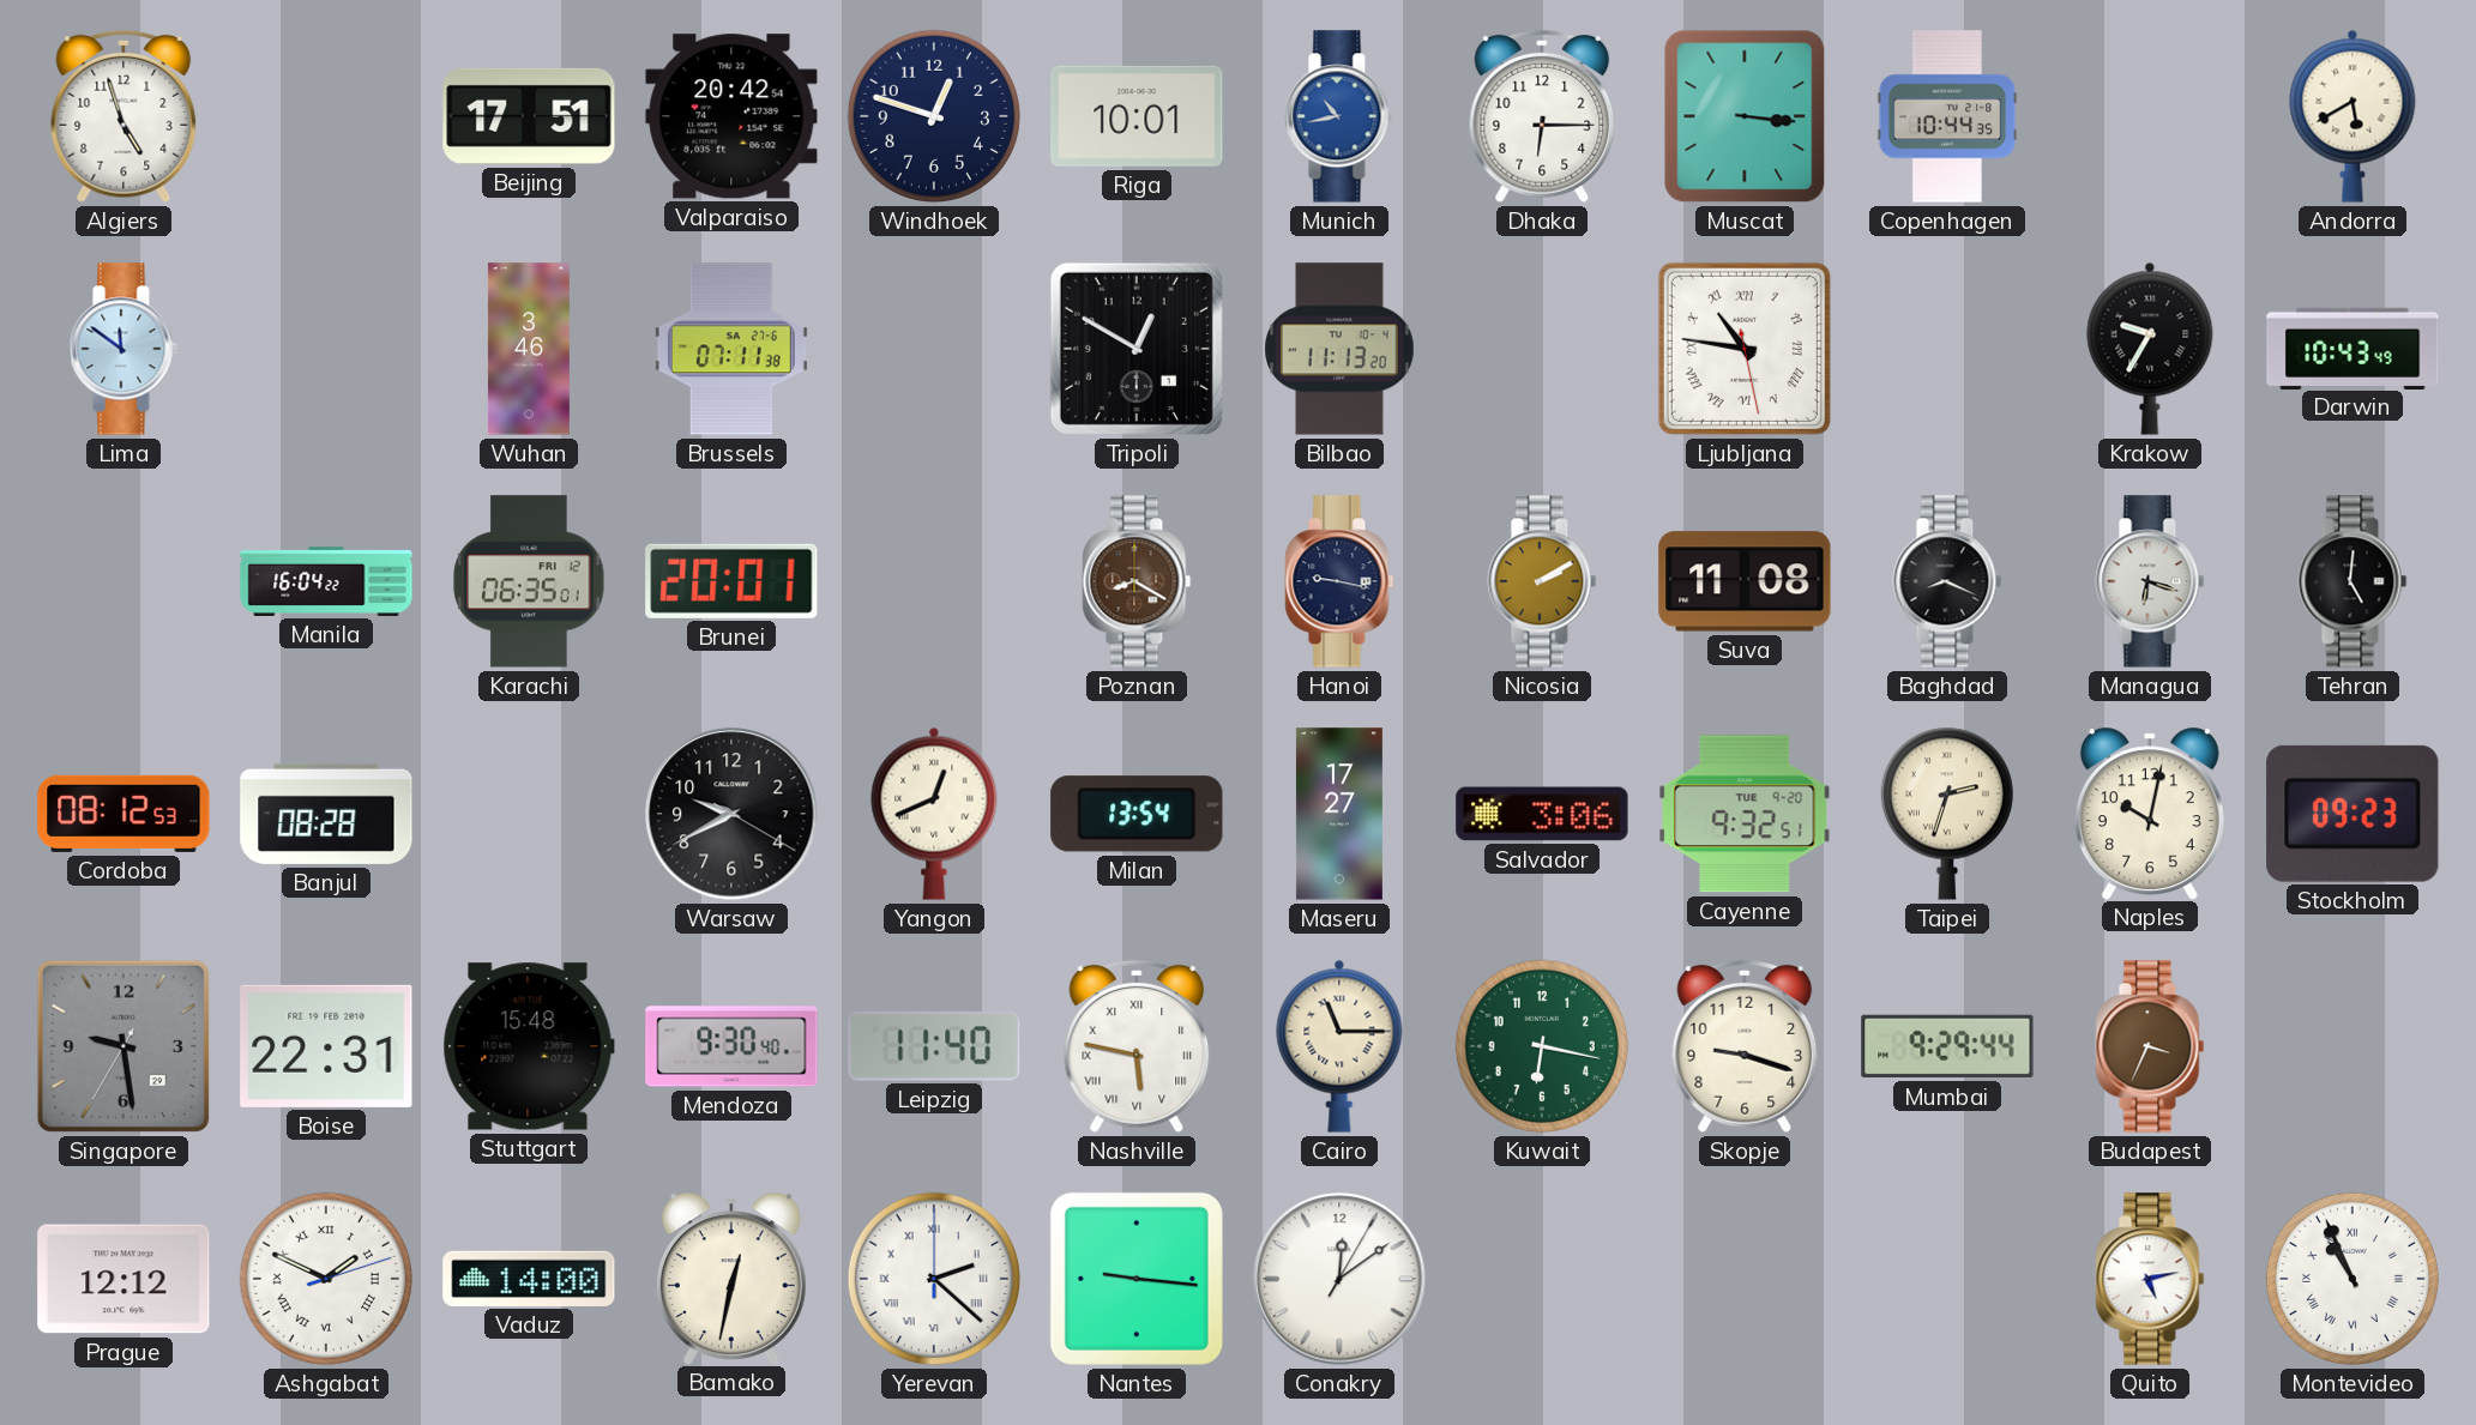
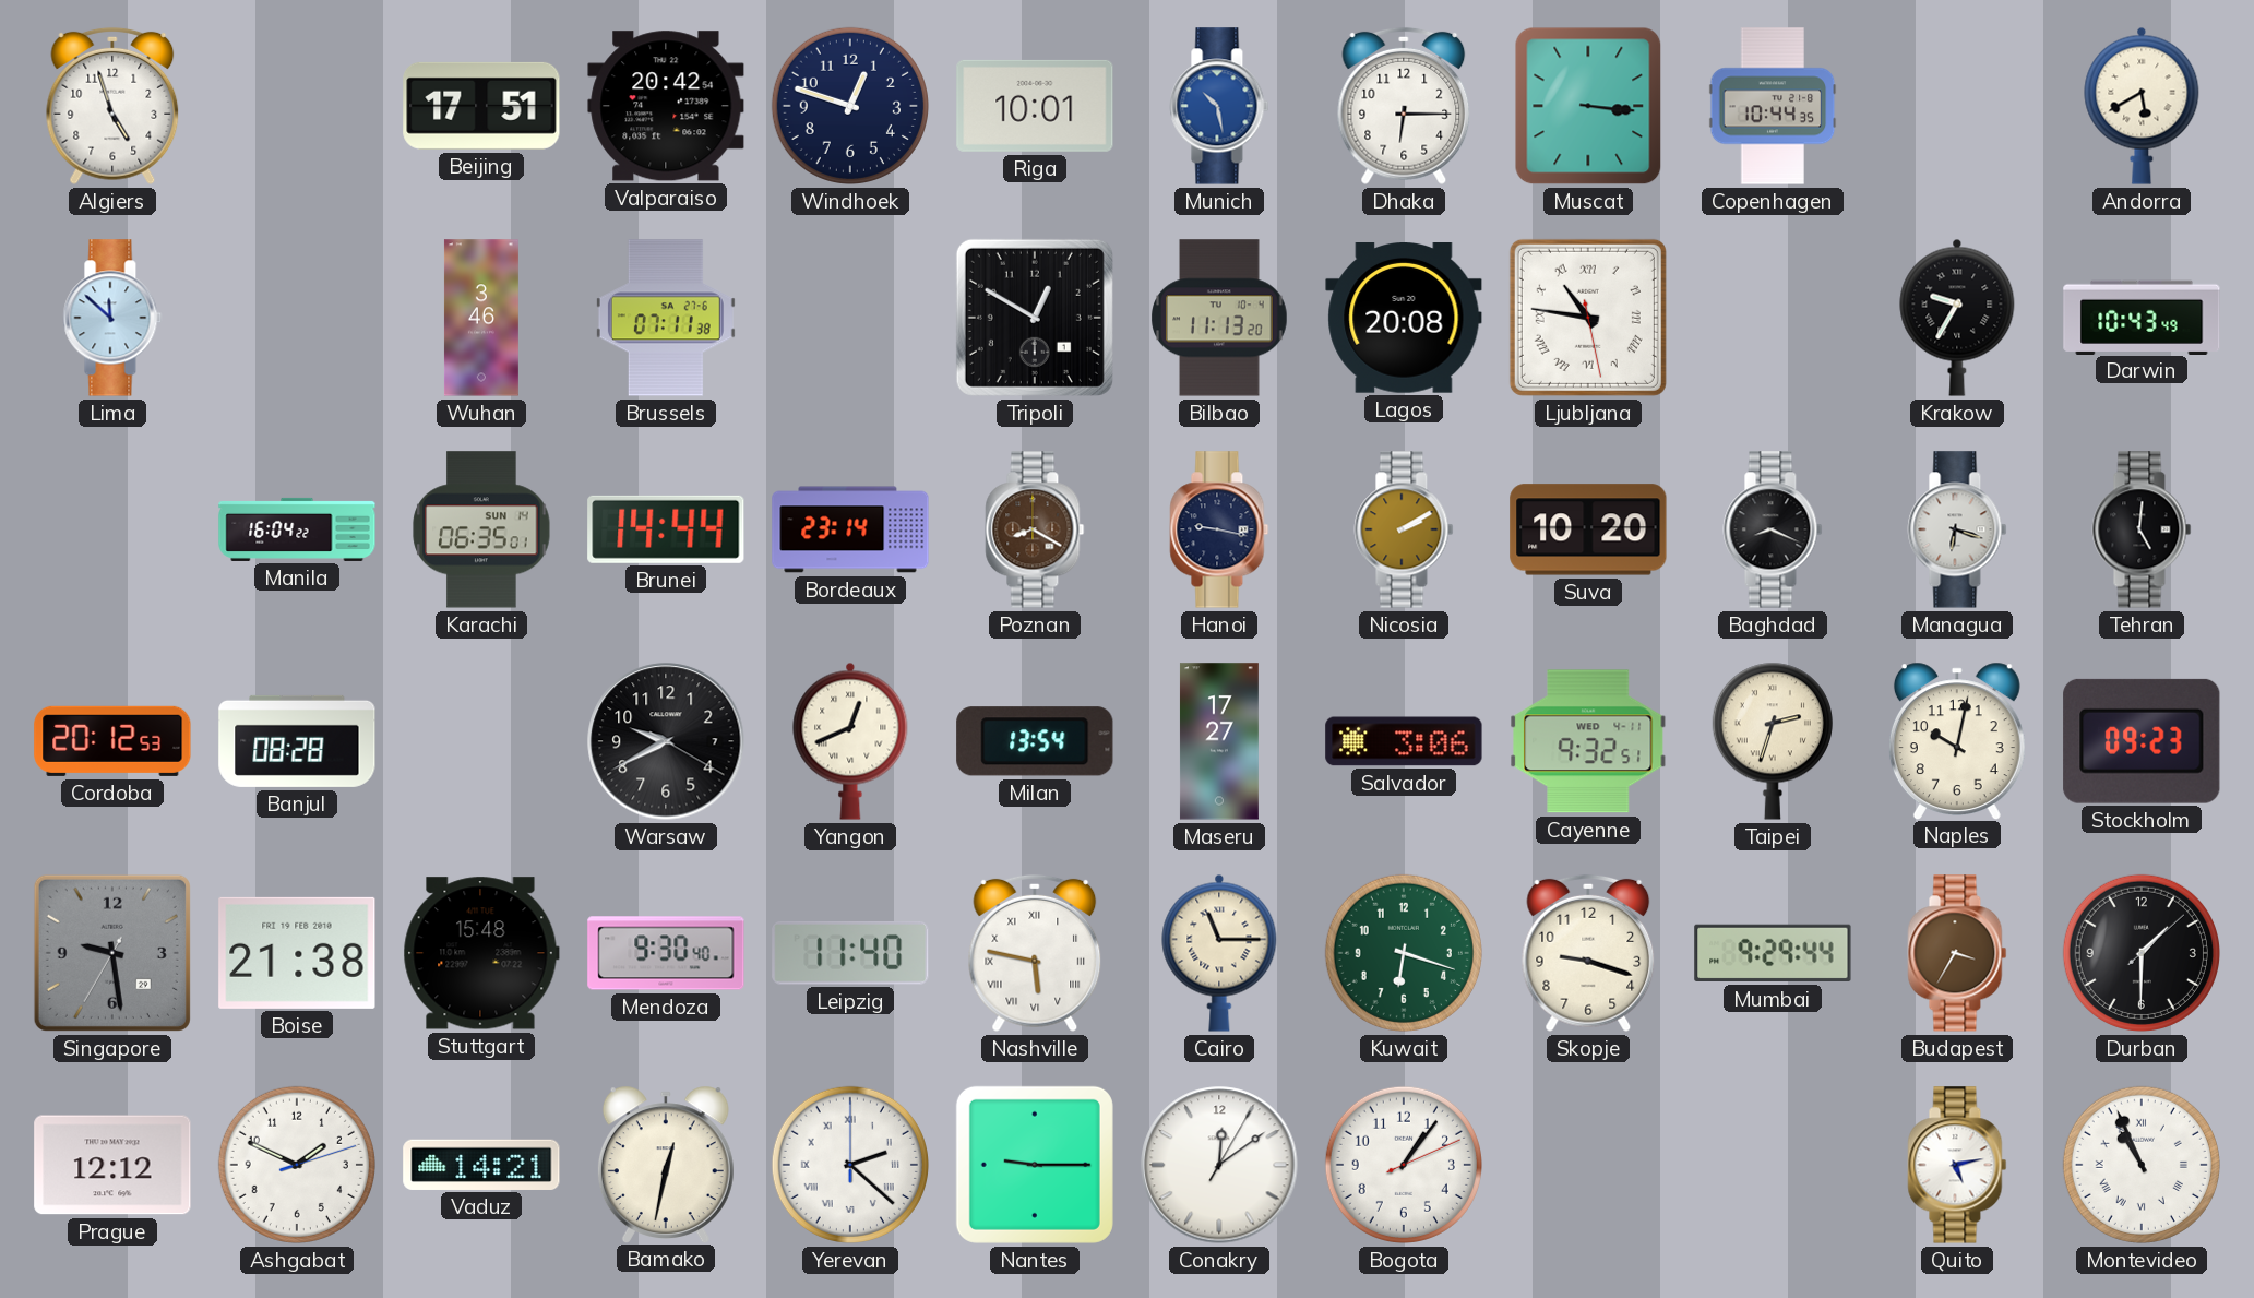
Munich: 10:43 -> 10:28 (1219, 106)
Lima: 11:51 -> 11:52 (112, 318)
Lagos: none -> 20:08 (1404, 319)
Karachi date: FRI 12 -> SUN 14 (481, 529)
Brunei: 20:01 -> 14:44 (666, 529)
Bordeaux: none -> 23:14 (850, 529)
Suva: 11:08 -> 10:20 (1588, 529)
Cordoba: 08:12 -> 20:12 (112, 741)
Cayenne date: TUE 9-20 -> WED 4-11 (1588, 741)
Boise: 22:31 -> 21:38 (297, 953)
Kuwait: 6:17 -> 6:18 (1404, 953)
Budapest: 3:34 -> 3:35 (1957, 953)
Durban: none -> 1:30 (2142, 953)
Ashgabat numerals: Roman -> Arabic (297, 1165)
Vaduz: 14:00 -> 14:21 (481, 1165)
Nantes: 9:16 -> 9:15 (1035, 1165)
Bogota: none -> 1:06 (1404, 1165)
